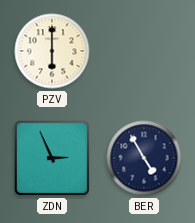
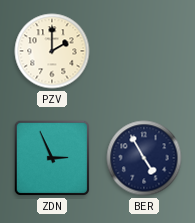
PZV: 6:00 -> 2:00 (52, 51)
